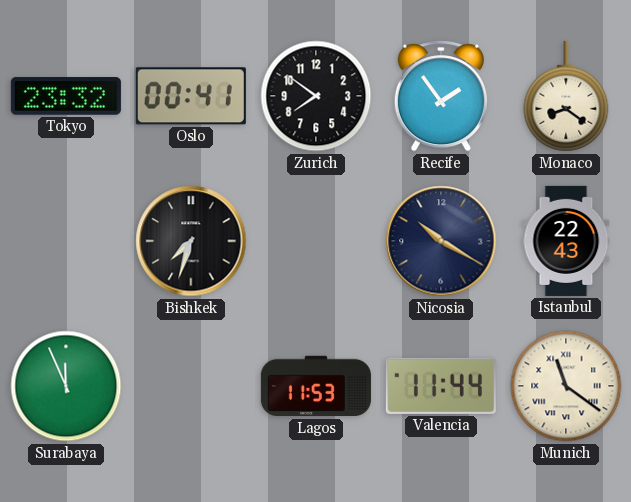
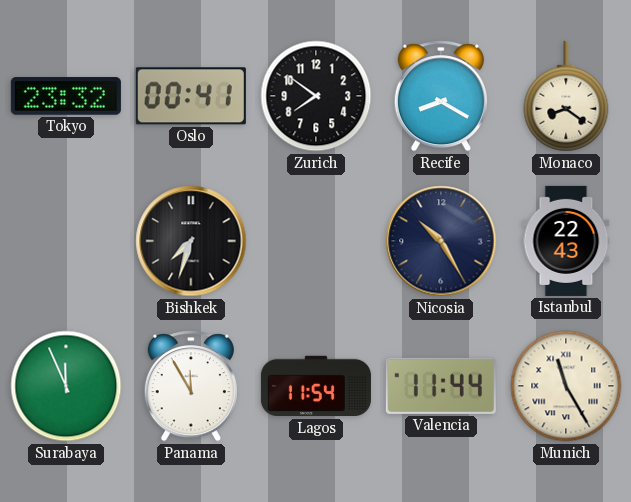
Recife: 1:54 -> 8:20 (441, 96)
Nicosia: 10:20 -> 10:25 (441, 241)
Panama: none -> 11:55 (191, 386)
Lagos: 11:53 -> 11:54 (316, 386)
Munich: 11:21 -> 11:25 (566, 386)
